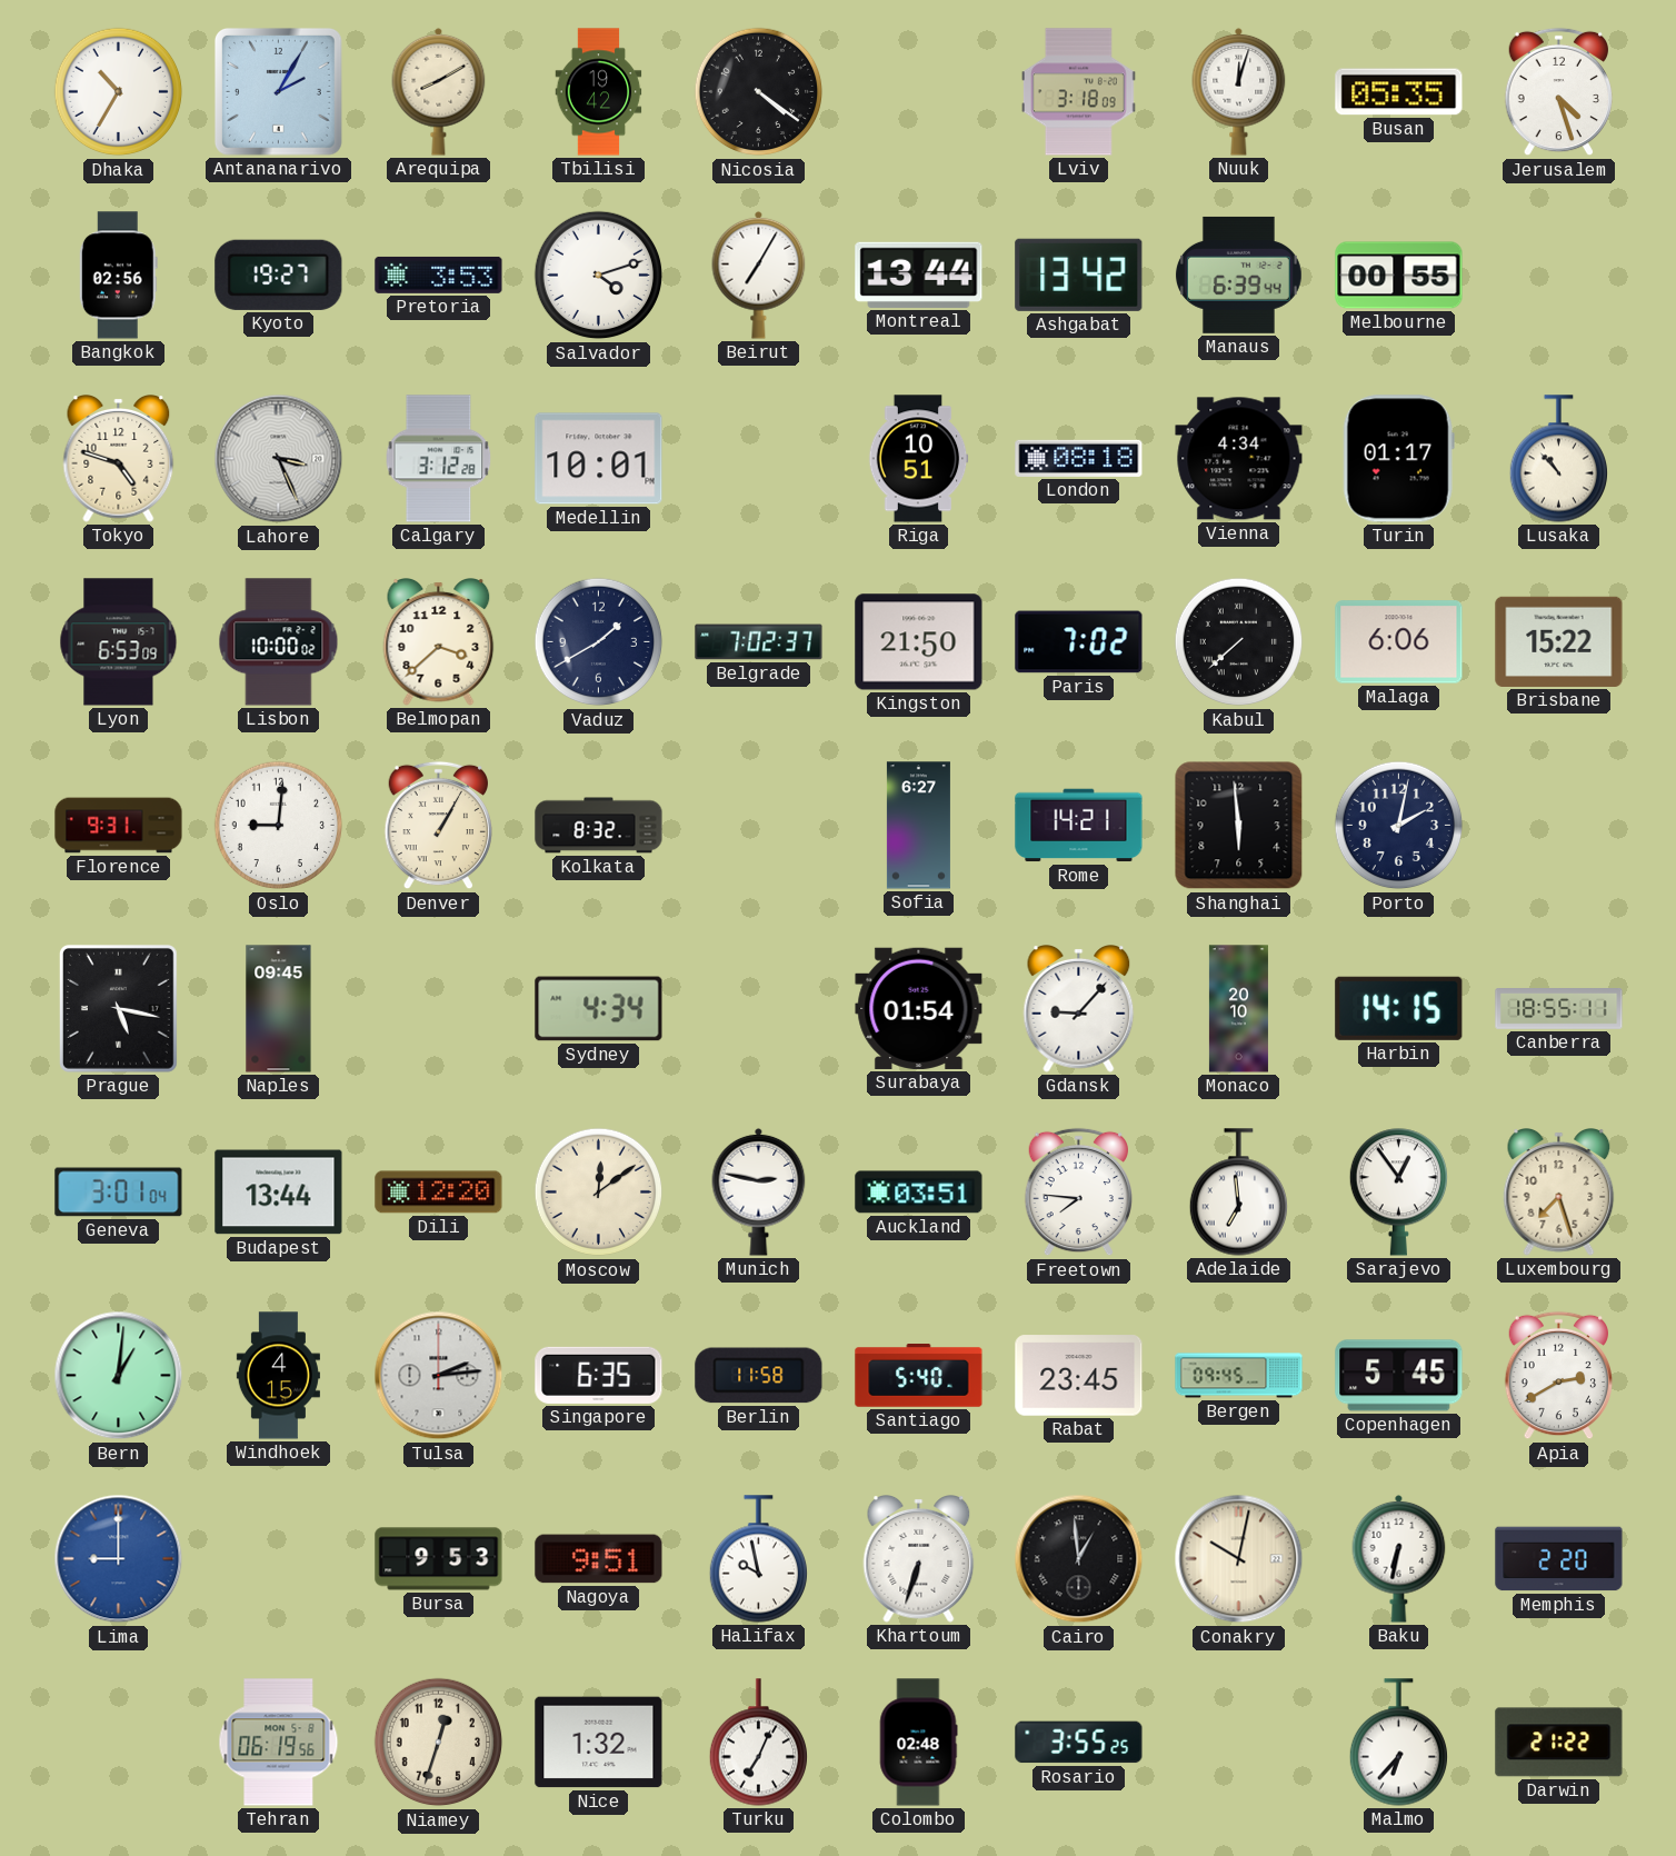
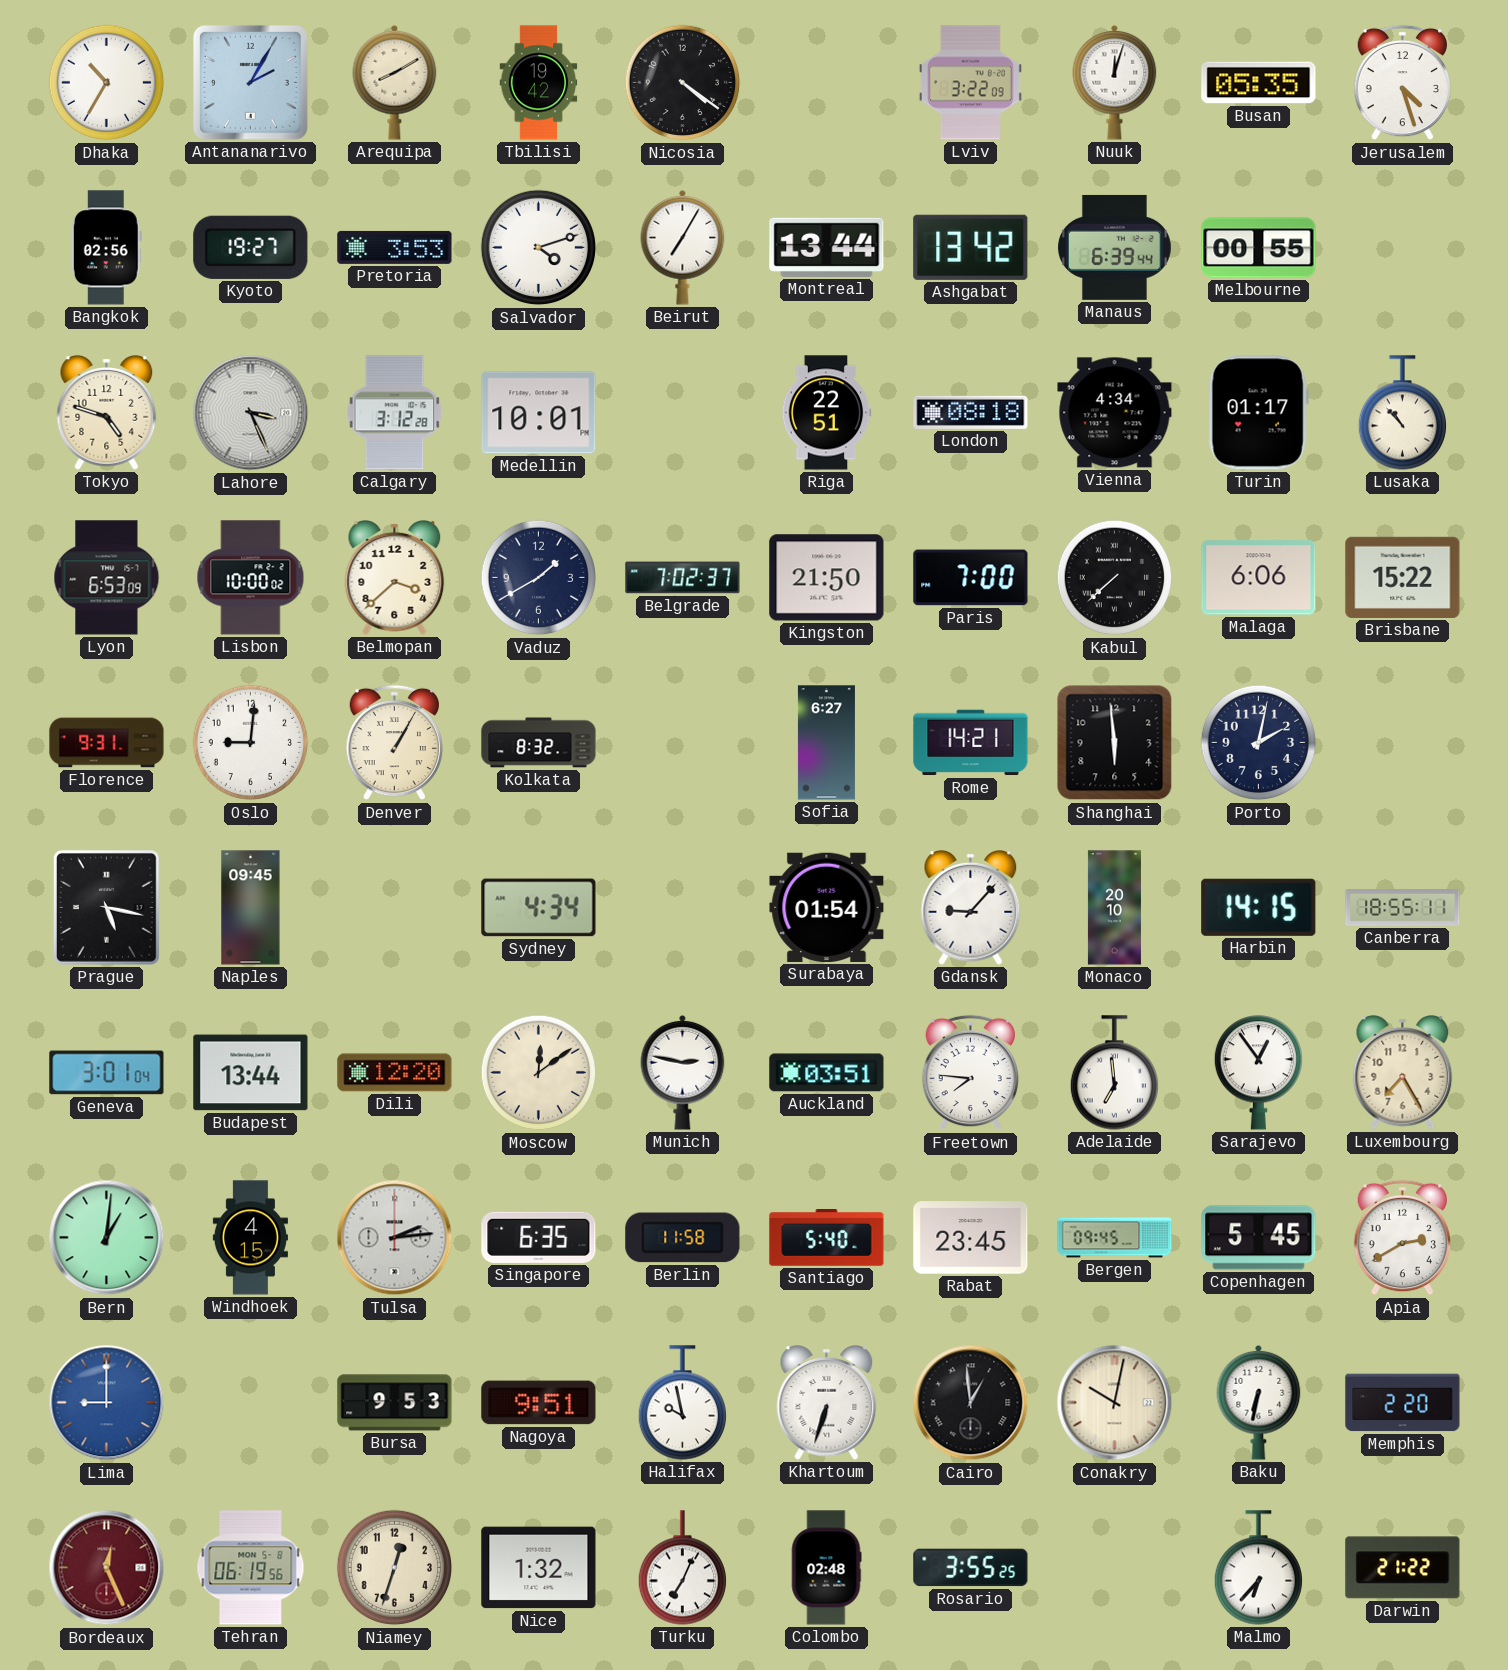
Lviv: 3:18 -> 3:22 (971, 83)
Riga: 10:51 -> 22:51 (826, 413)
Paris: 7:02 -> 7:00 (971, 578)
Luxembourg: 7:27 -> 7:25 (1403, 1073)
Bordeaux: none -> 12:26 (107, 1568)
